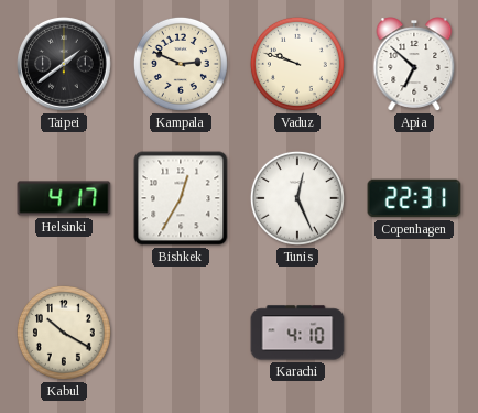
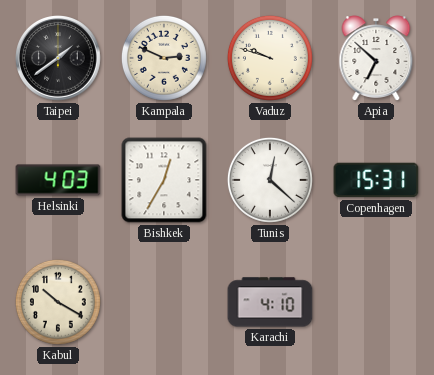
Helsinki: 4:17 -> 4:03 (58, 180)
Tunis: 12:26 -> 12:22 (270, 180)
Copenhagen: 22:31 -> 15:31 (376, 180)
